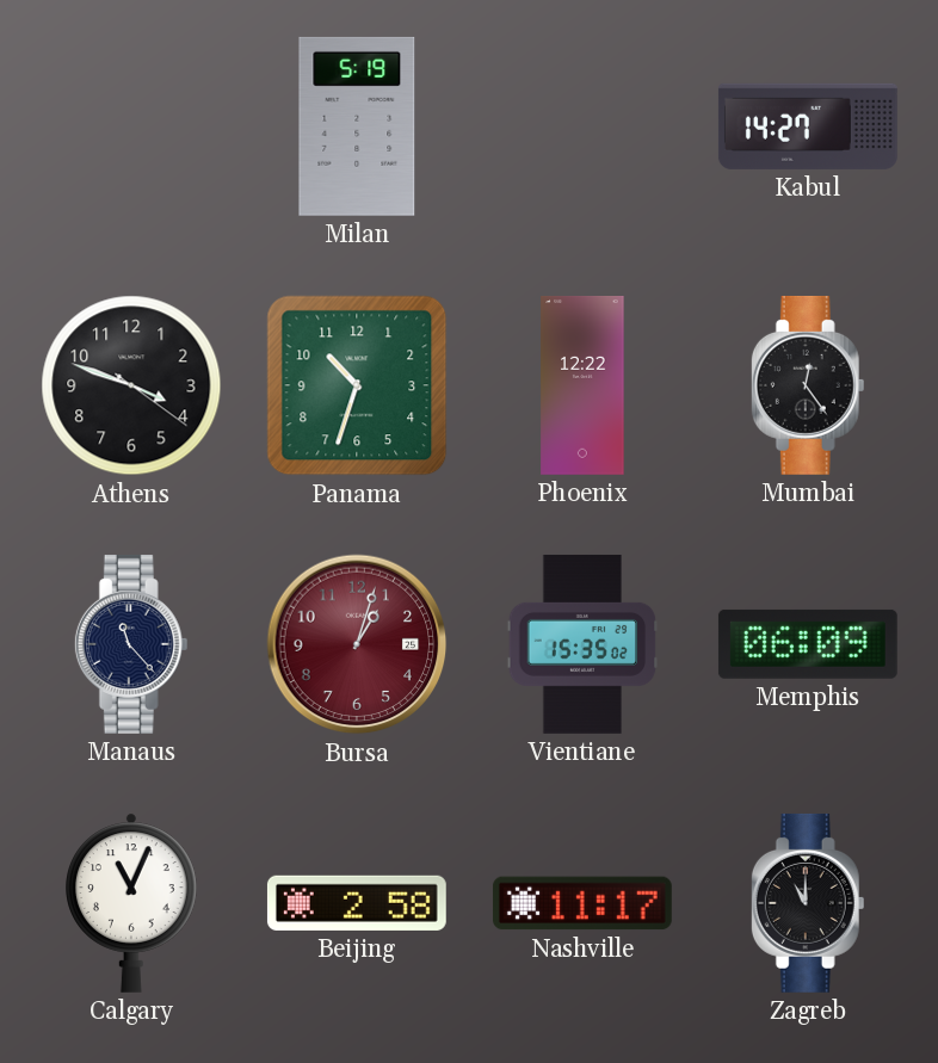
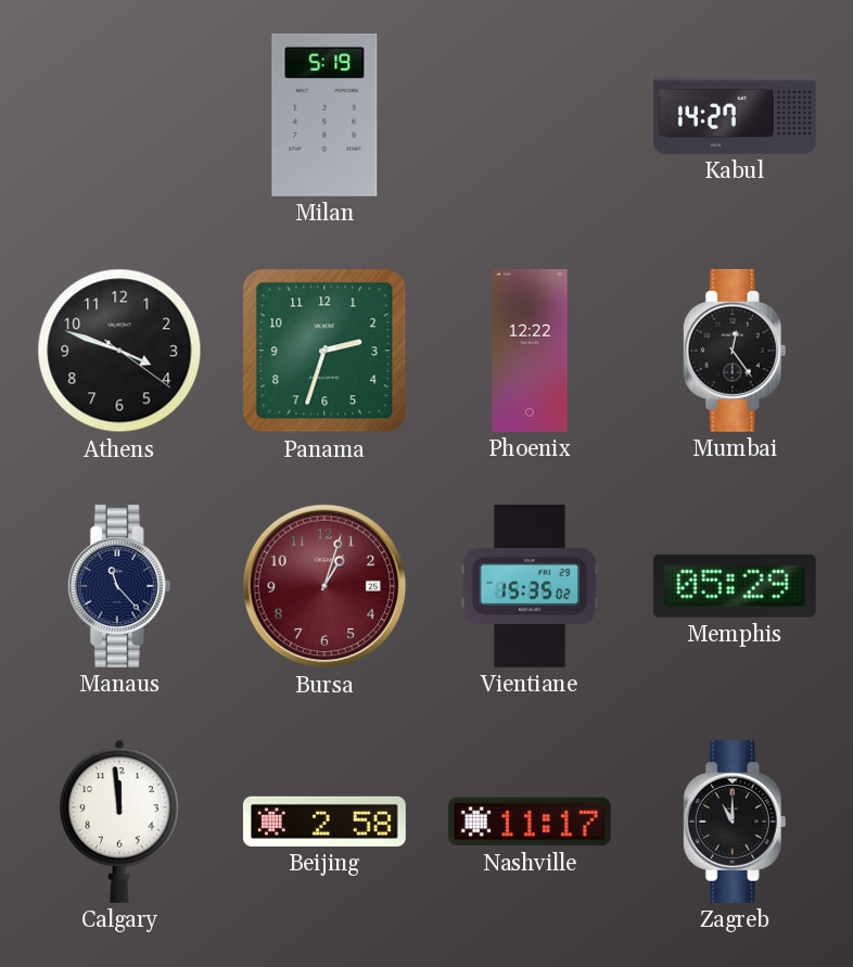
Panama: 10:33 -> 2:33 (324, 351)
Memphis: 06:09 -> 05:29 (735, 586)
Calgary: 11:04 -> 11:59 (120, 822)
